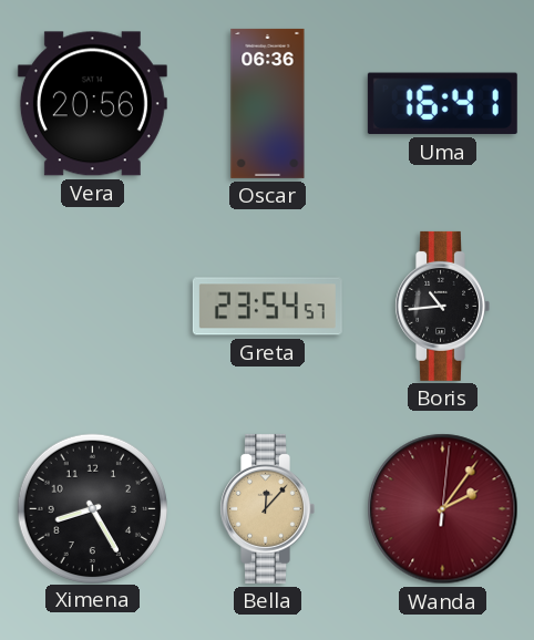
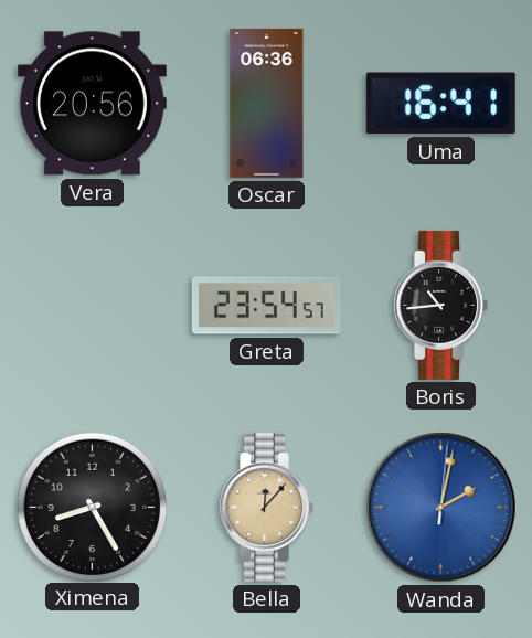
Wanda: 2:06 -> 2:02 (441, 508)
Wanda dial: burgundy -> blue (441, 508)
